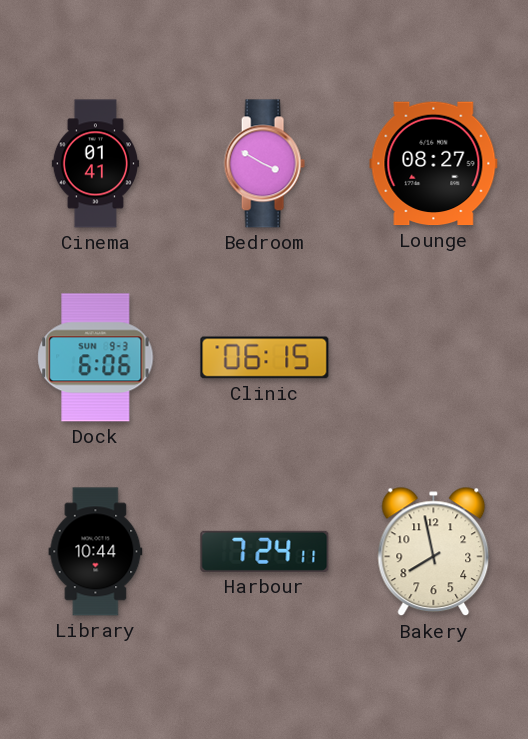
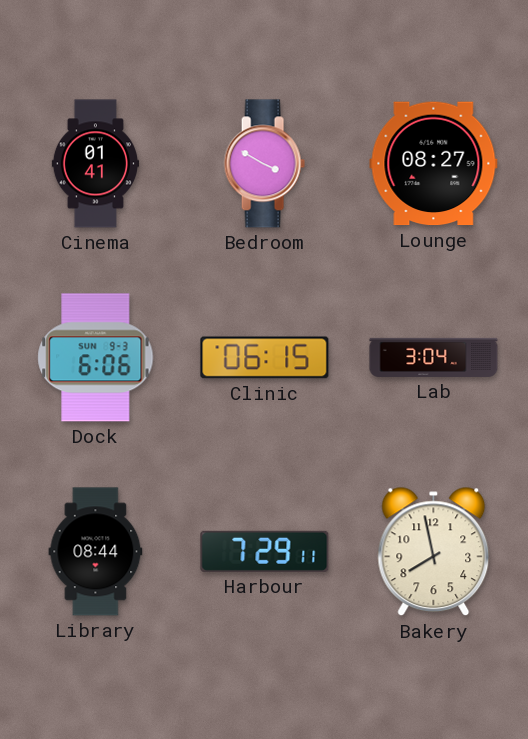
Lab: none -> 3:04 (434, 357)
Library: 10:44 -> 08:44 (96, 552)
Harbour: 7:24 -> 7:29 (265, 551)
